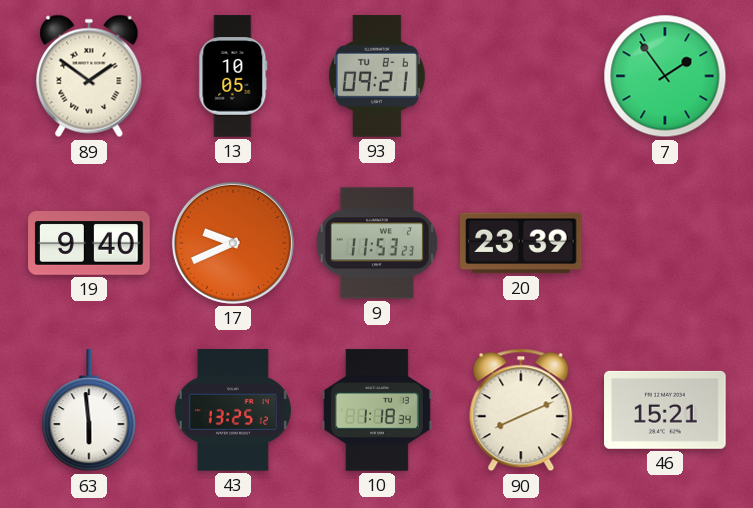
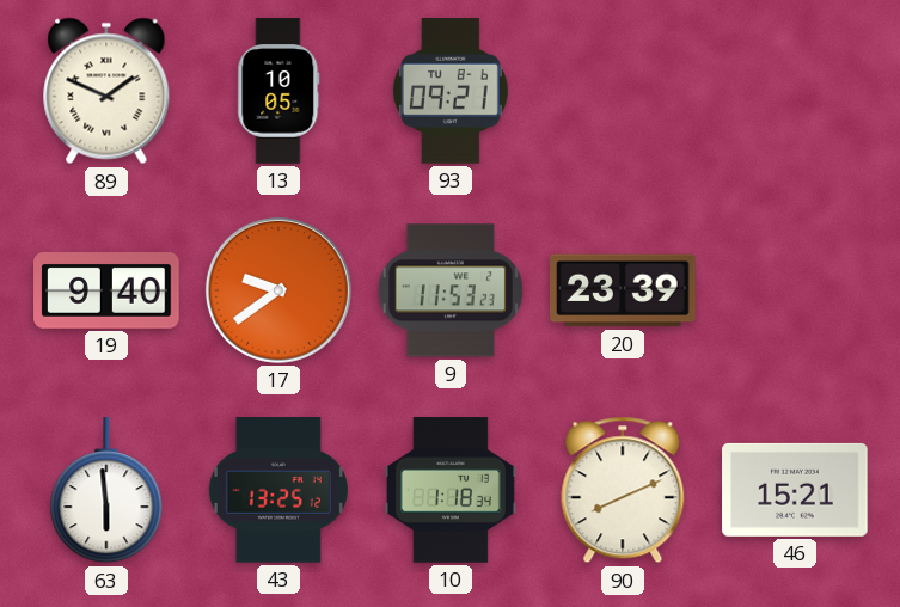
89: 1:51 -> 1:49 (106, 91)
7: 1:54 -> none (665, 76)
17: 9:41 -> 9:39 (278, 290)
